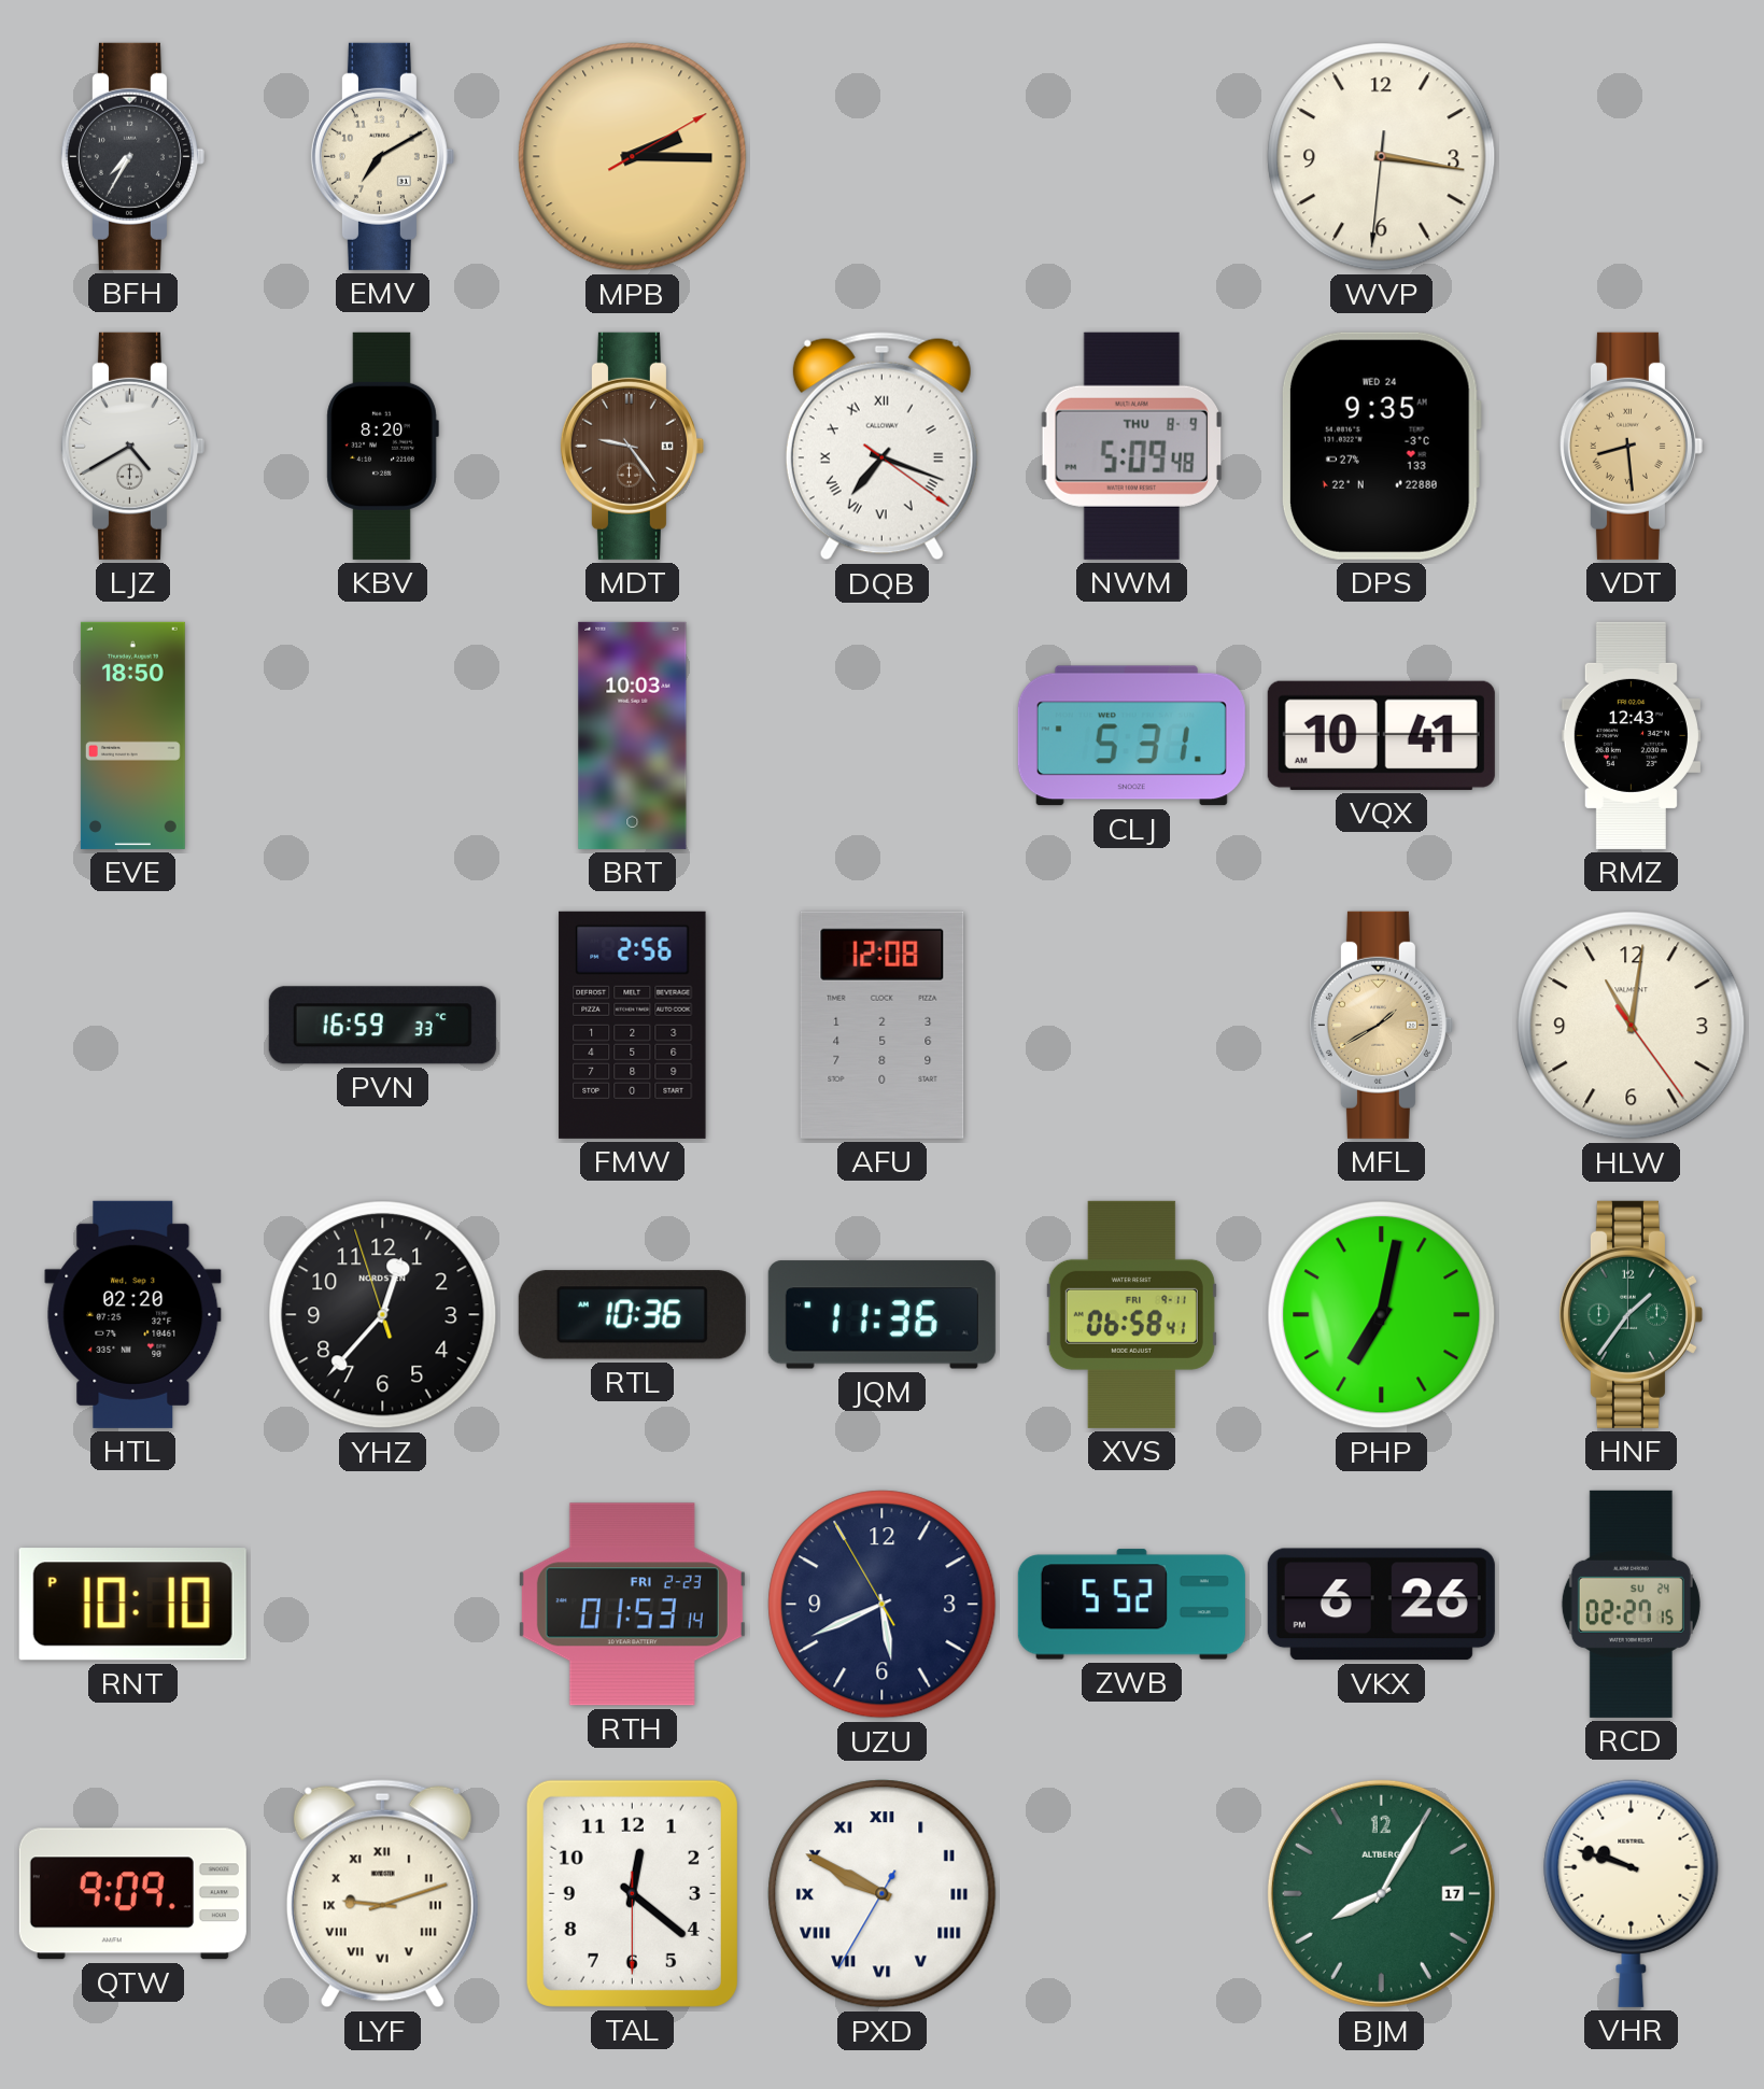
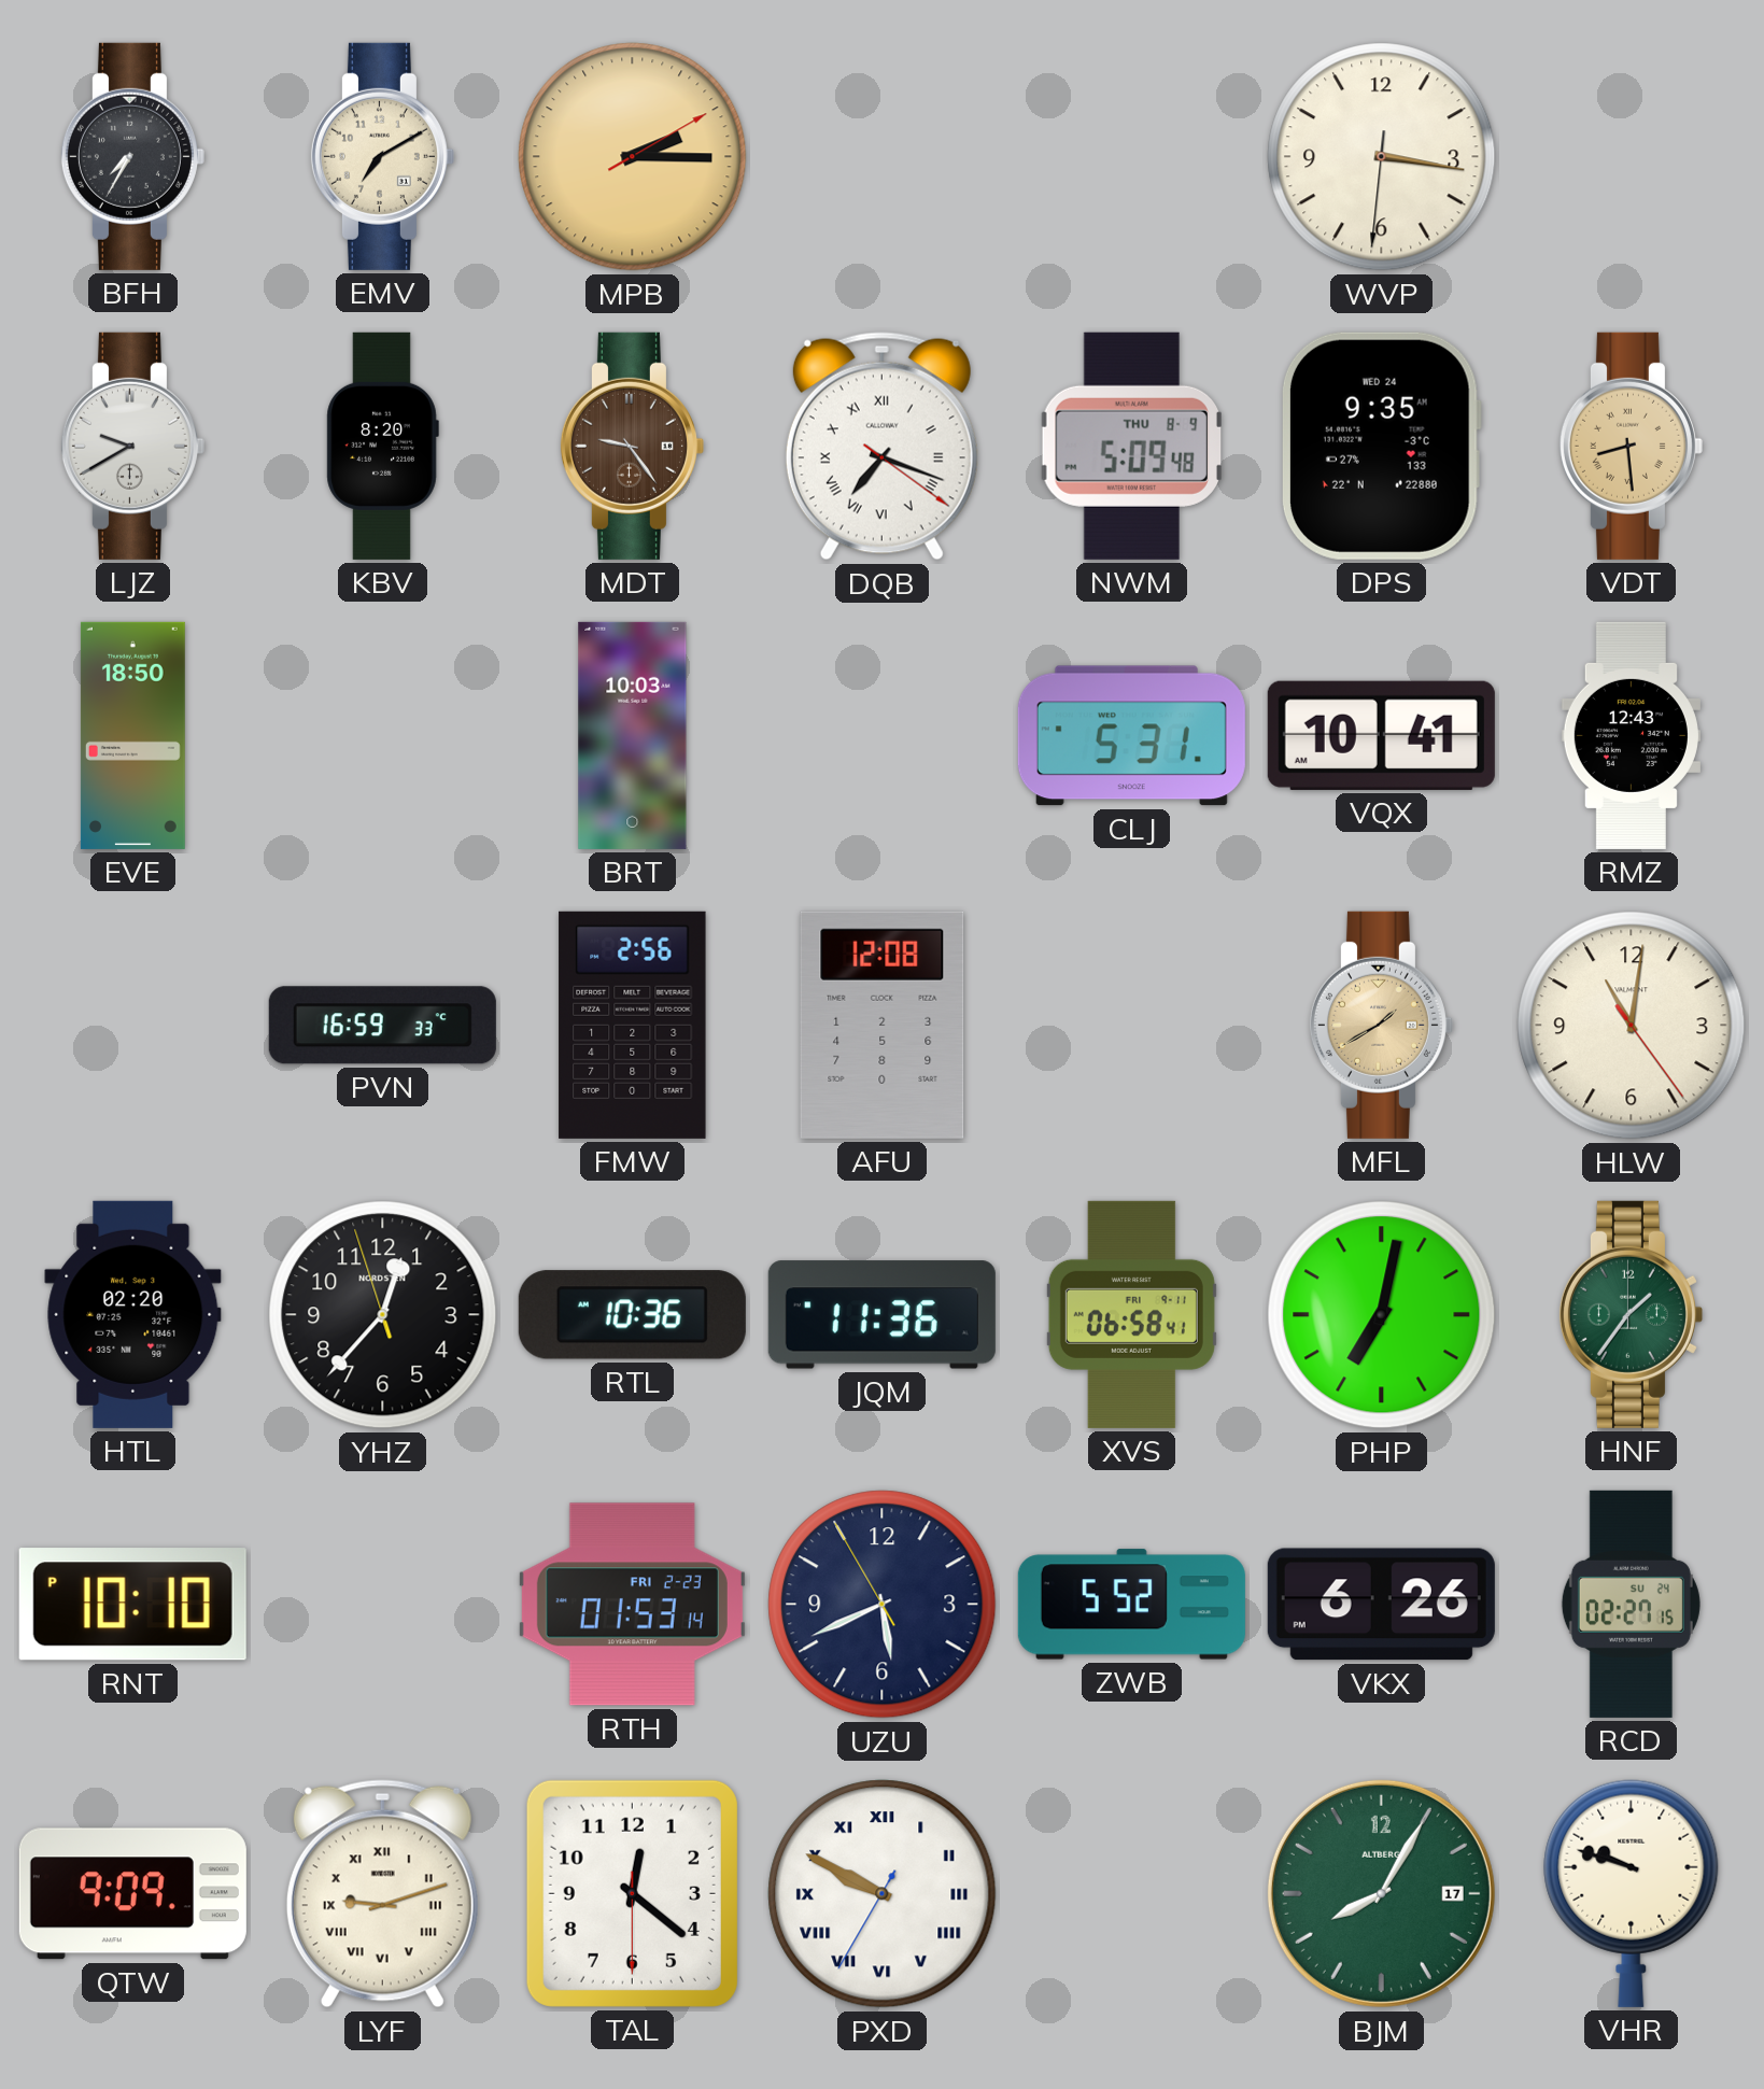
LJZ: 4:40 -> 9:40 (132, 446)
